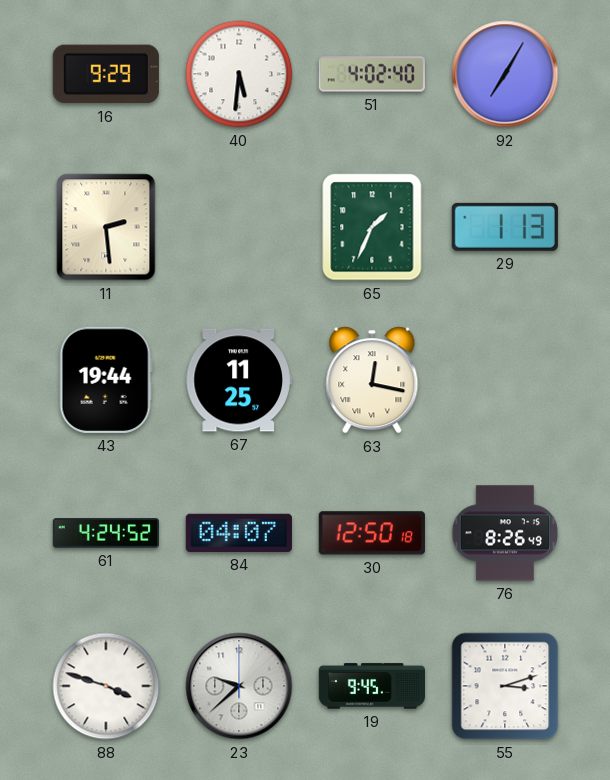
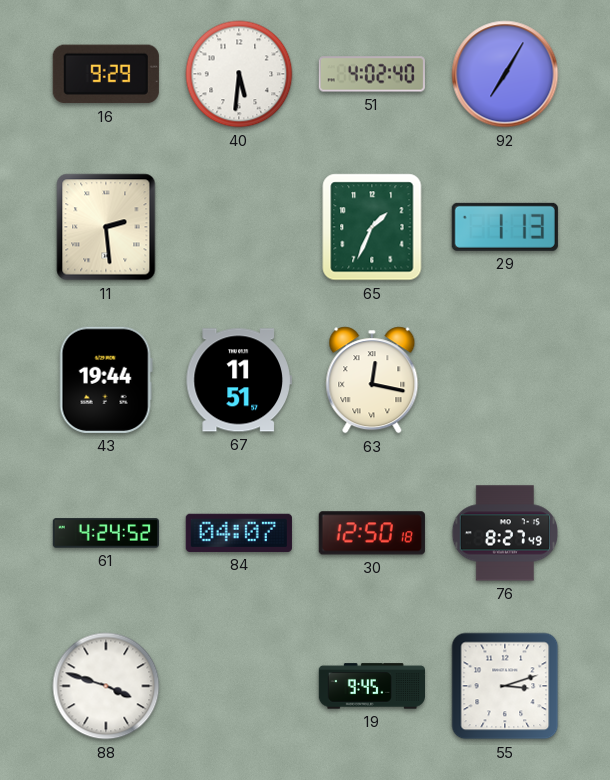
67: 11:25 -> 11:51 (239, 380)
76: 8:26 -> 8:27 (505, 533)
23: 9:38 -> none (239, 686)
